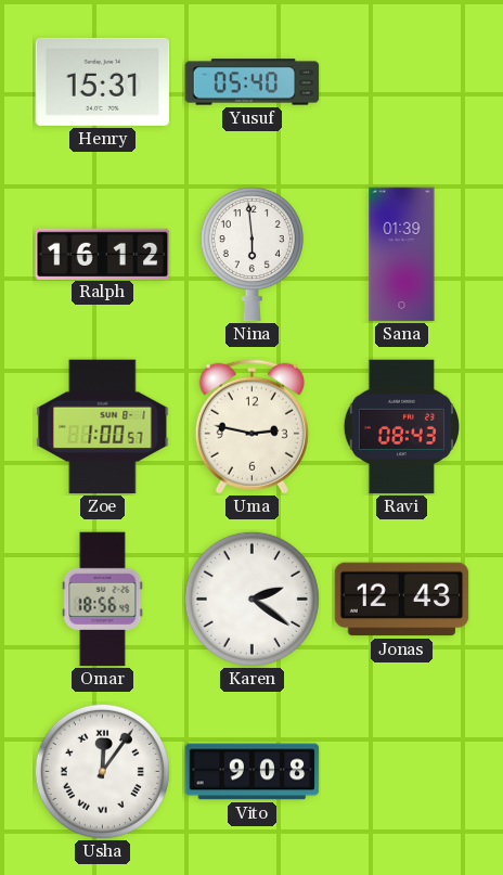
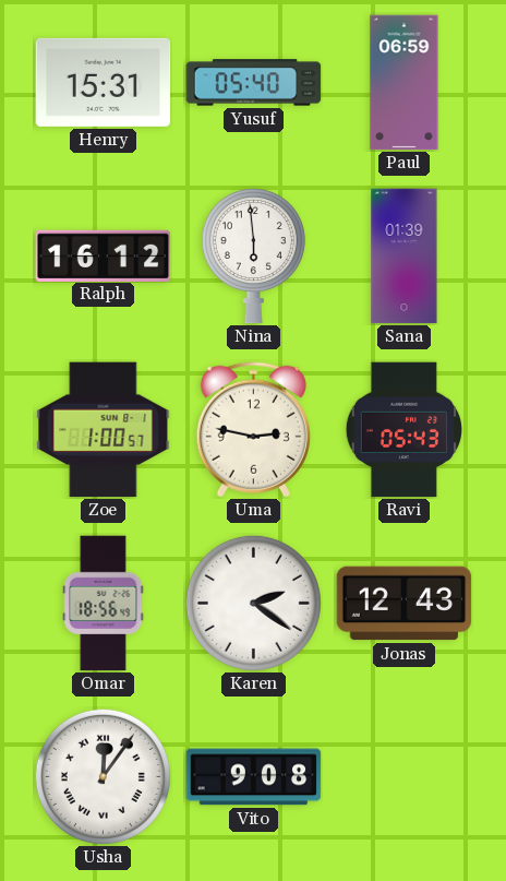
Paul: none -> 06:59 (405, 83)
Ravi: 08:43 -> 05:43 (403, 430)
